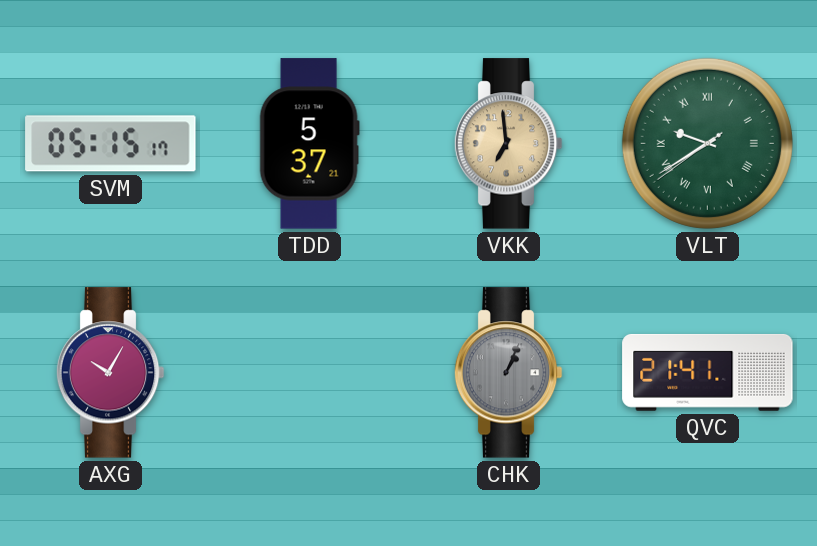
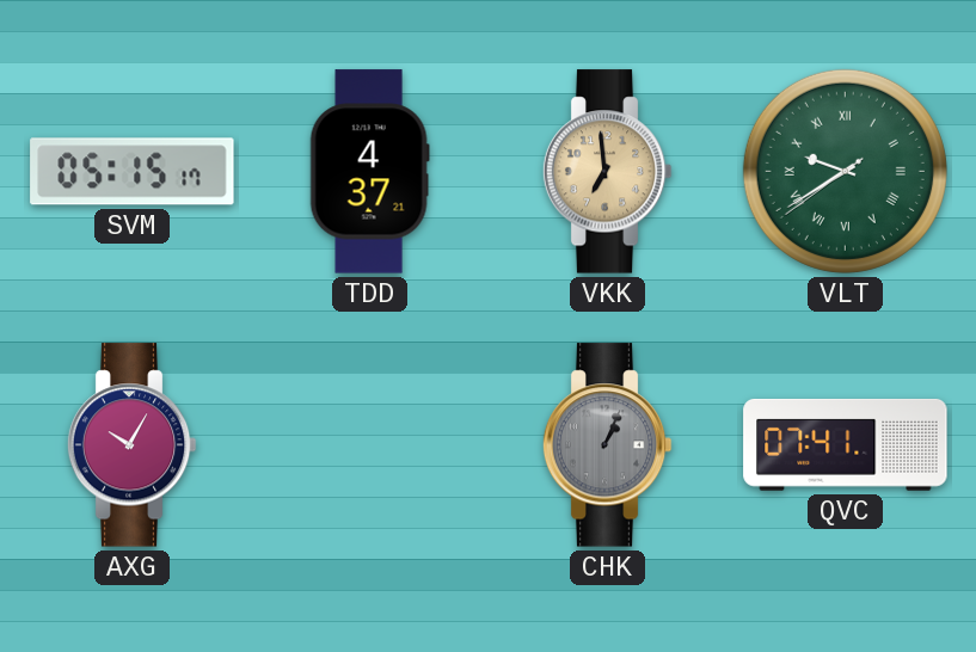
TDD: 5:37 -> 4:37 (369, 172)
QVC: 21:41 -> 07:41 (846, 444)
